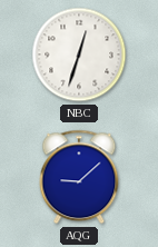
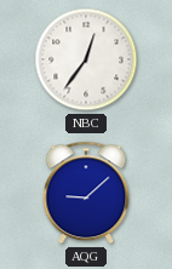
NBC: 12:33 -> 12:36 (86, 59)
